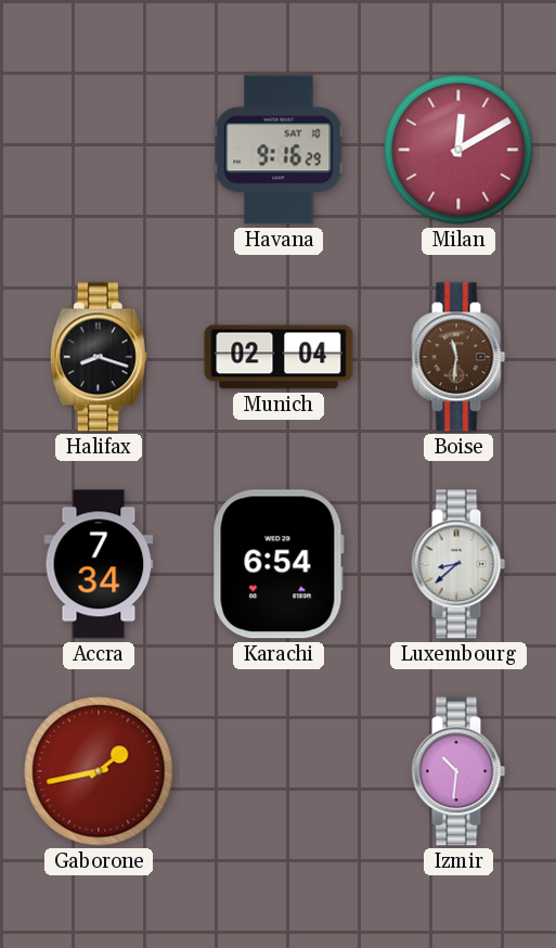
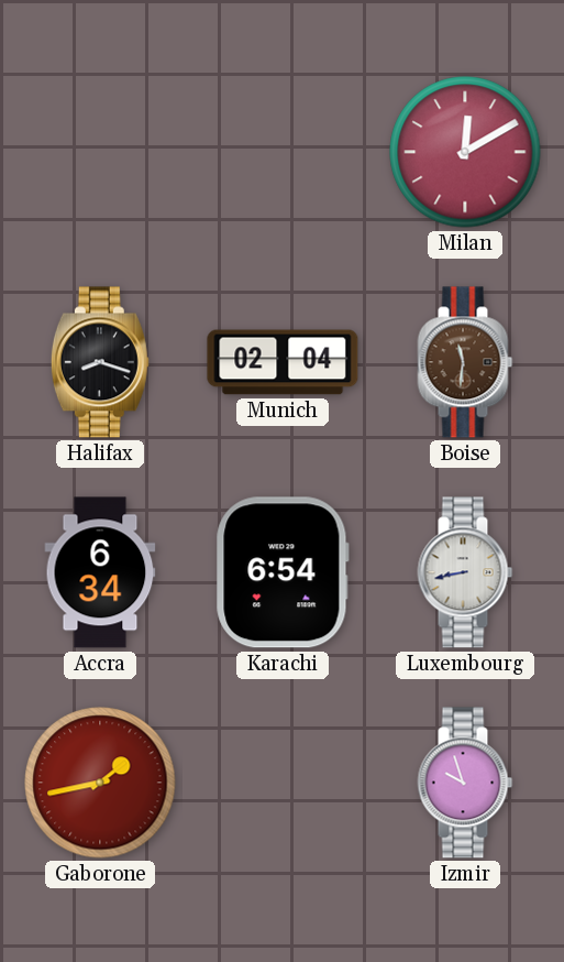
Havana: 9:16 -> none (279, 150)
Accra: 7:34 -> 6:34 (100, 572)
Luxembourg: 8:38 -> 8:43 (465, 572)
Izmir: 10:31 -> 9:57 (465, 783)
